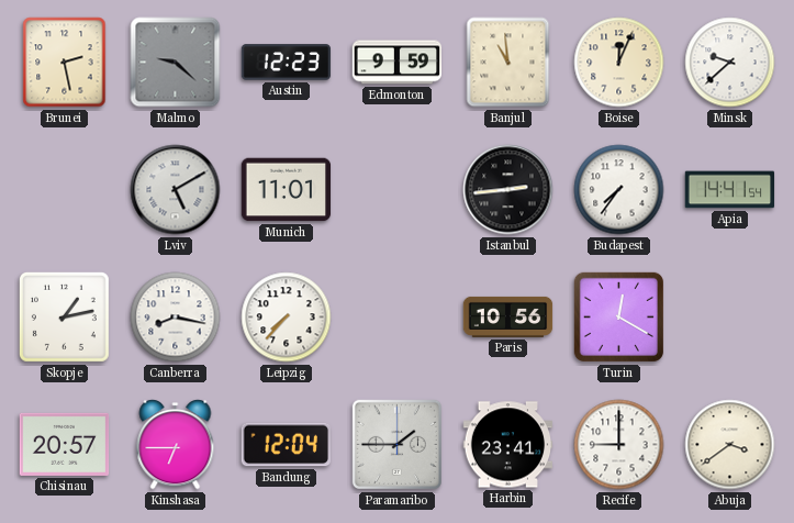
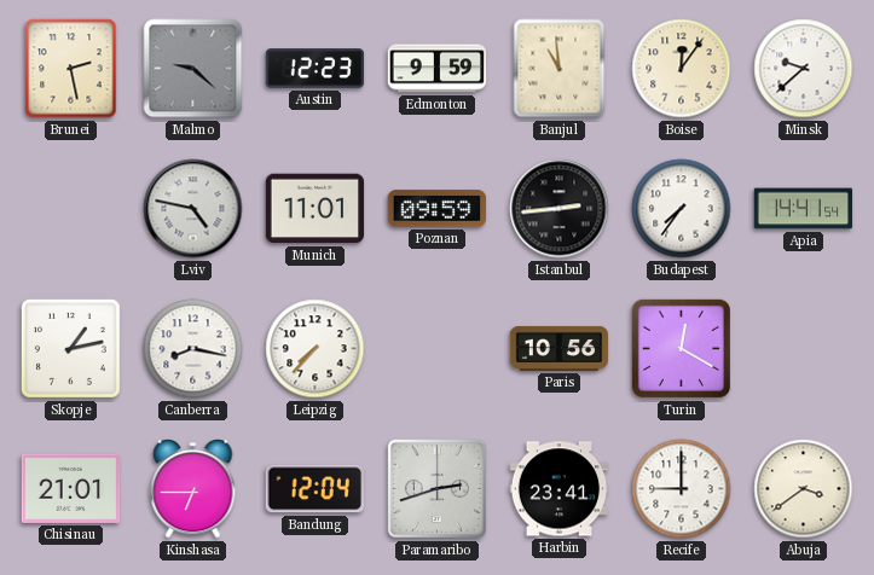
Boise: 12:04 -> 12:06 (682, 69)
Lviv: 5:10 -> 4:47 (193, 209)
Poznan: none -> 09:59 (438, 209)
Chisinau: 20:57 -> 21:01 (71, 488)
Paramaribo: 1:45 -> 2:42 (436, 488)
